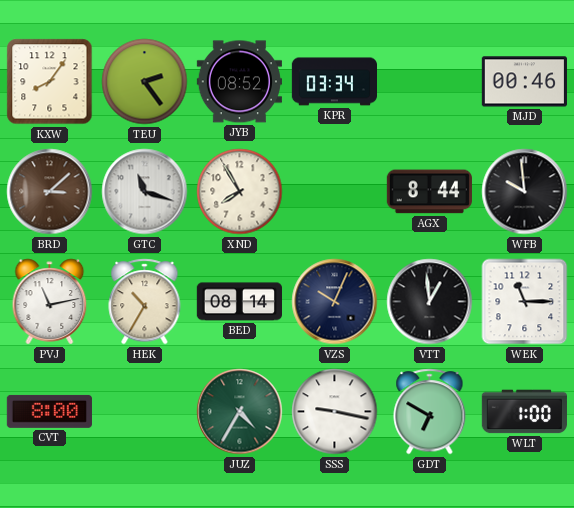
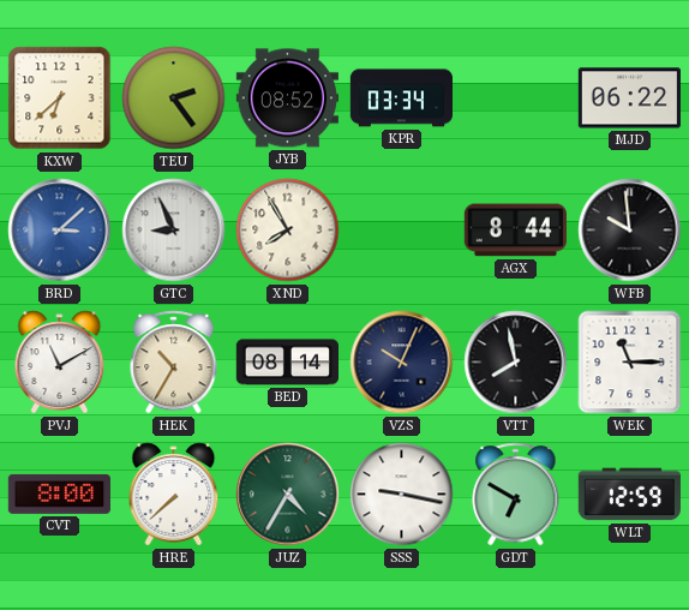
KXW: 8:06 -> 6:38 (60, 98)
MJD: 00:46 -> 06:22 (629, 98)
BRD dial: brown -> blue (60, 231)
GTC: 11:18 -> 8:56 (174, 231)
PVJ: 11:13 -> 11:10 (60, 363)
VTT: 12:59 -> 7:58 (516, 363)
HRE: none -> 7:38 (174, 495)
WLT: 1:00 -> 12:59 (629, 495)
